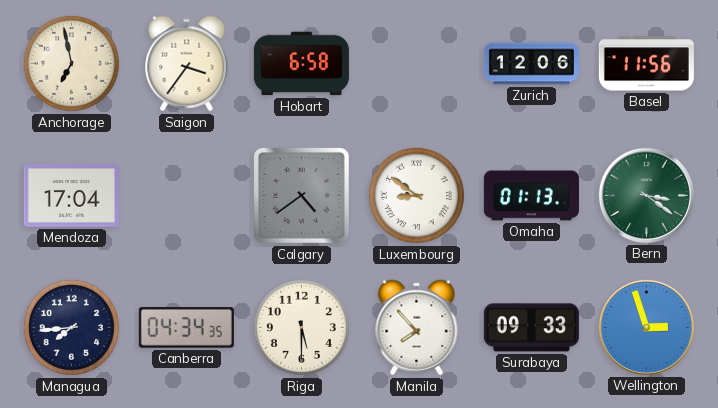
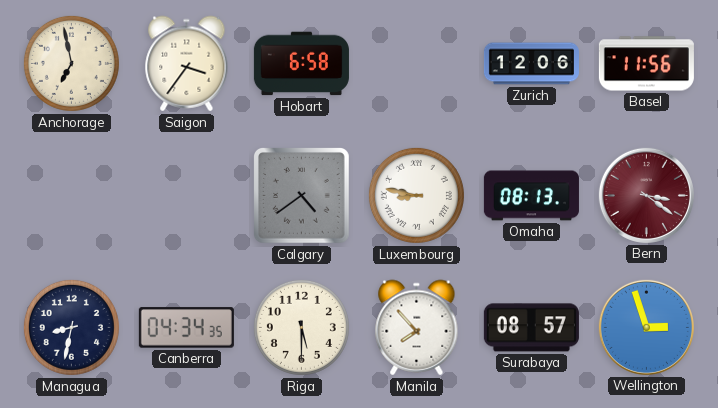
Mendoza: 17:04 -> none (71, 196)
Luxembourg: 8:51 -> 8:47 (416, 195)
Omaha: 01:13 -> 08:13 (531, 196)
Bern dial: green -> burgundy (646, 195)
Managua: 7:44 -> 8:32 (71, 327)
Surabaya: 09:33 -> 08:57 (531, 328)
